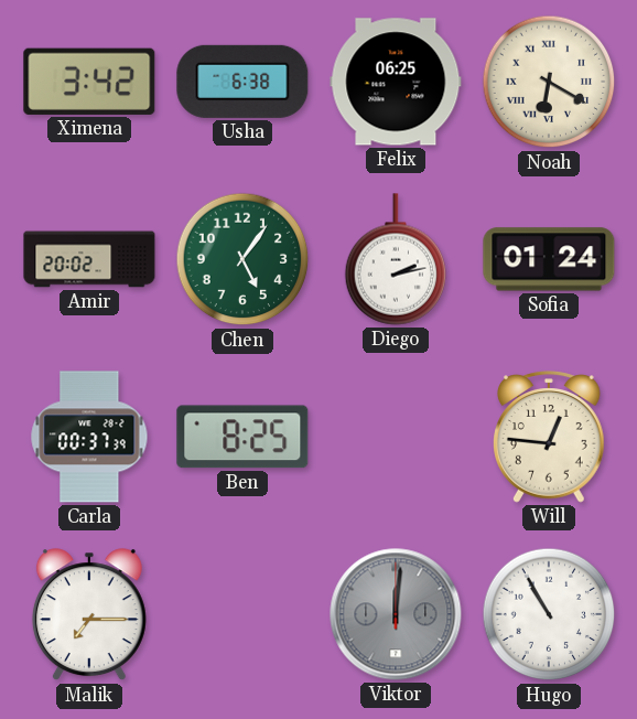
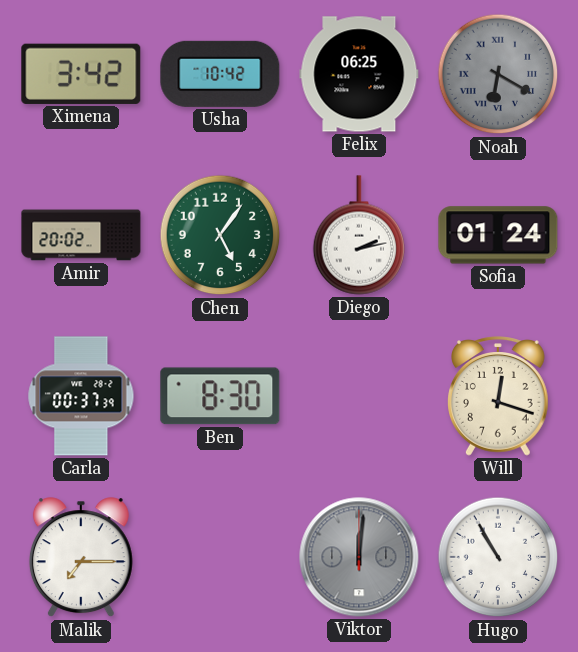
Usha: 6:38 -> 10:42 (220, 74)
Noah dial: cream -> grey (498, 74)
Ben: 8:25 -> 8:30 (220, 396)
Will: 12:46 -> 12:18 (499, 396)
